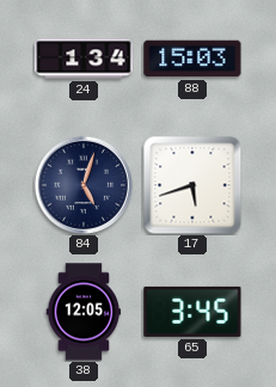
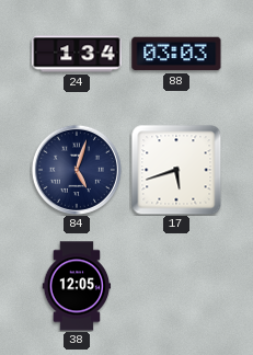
88: 15:03 -> 03:03 (176, 54)
65: 3:45 -> none (192, 312)
